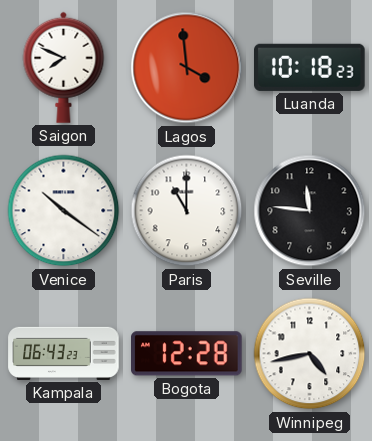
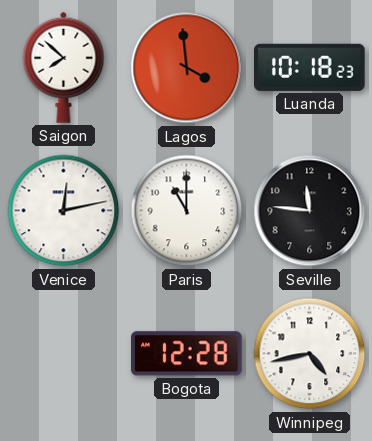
Saigon: 7:49 -> 7:52 (64, 67)
Venice: 10:21 -> 12:13 (64, 211)
Kampala: 06:43 -> none (64, 353)
